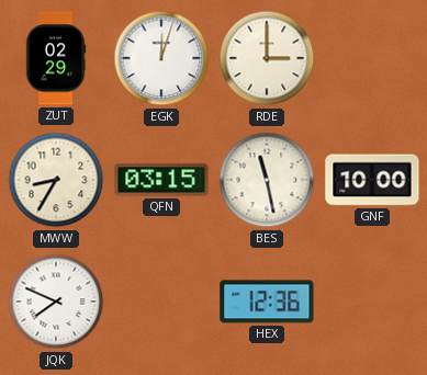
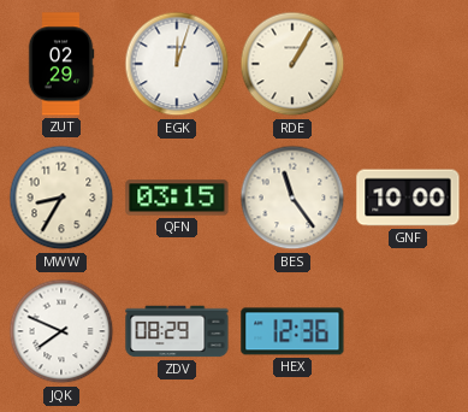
RDE: 3:00 -> 1:05 (292, 64)
BES: 11:28 -> 11:24 (292, 198)
ZDV: none -> 08:29 (177, 331)
